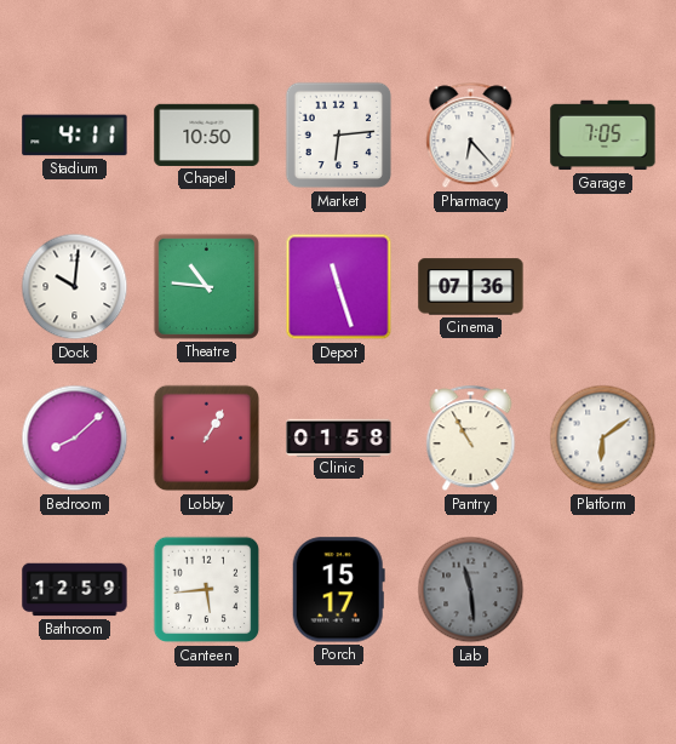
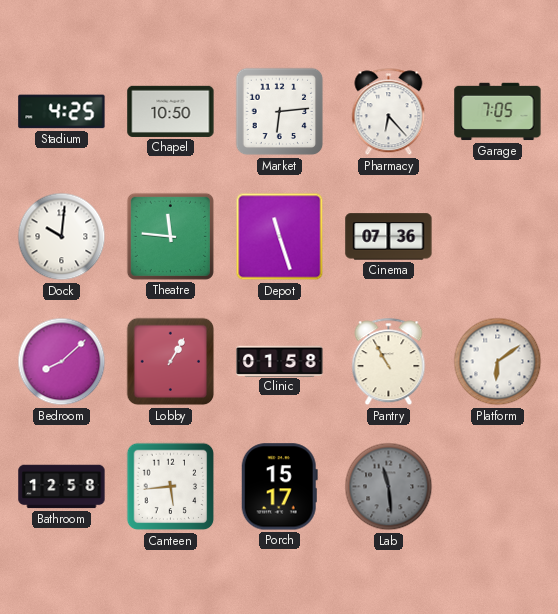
Stadium: 4:11 -> 4:25 (62, 112)
Theatre: 10:46 -> 11:46 (170, 236)
Bathroom: 12:59 -> 12:58 (62, 487)
